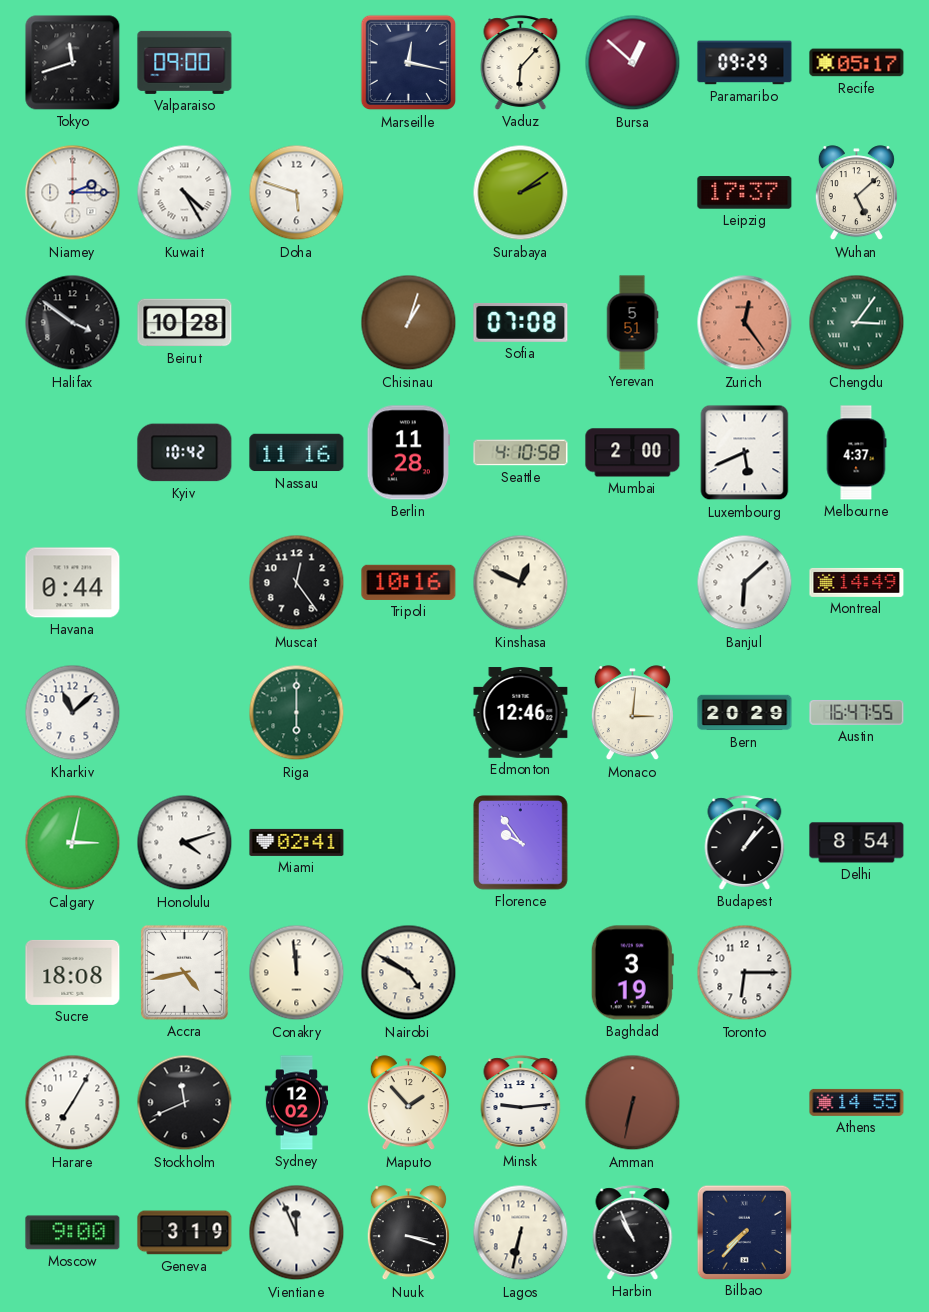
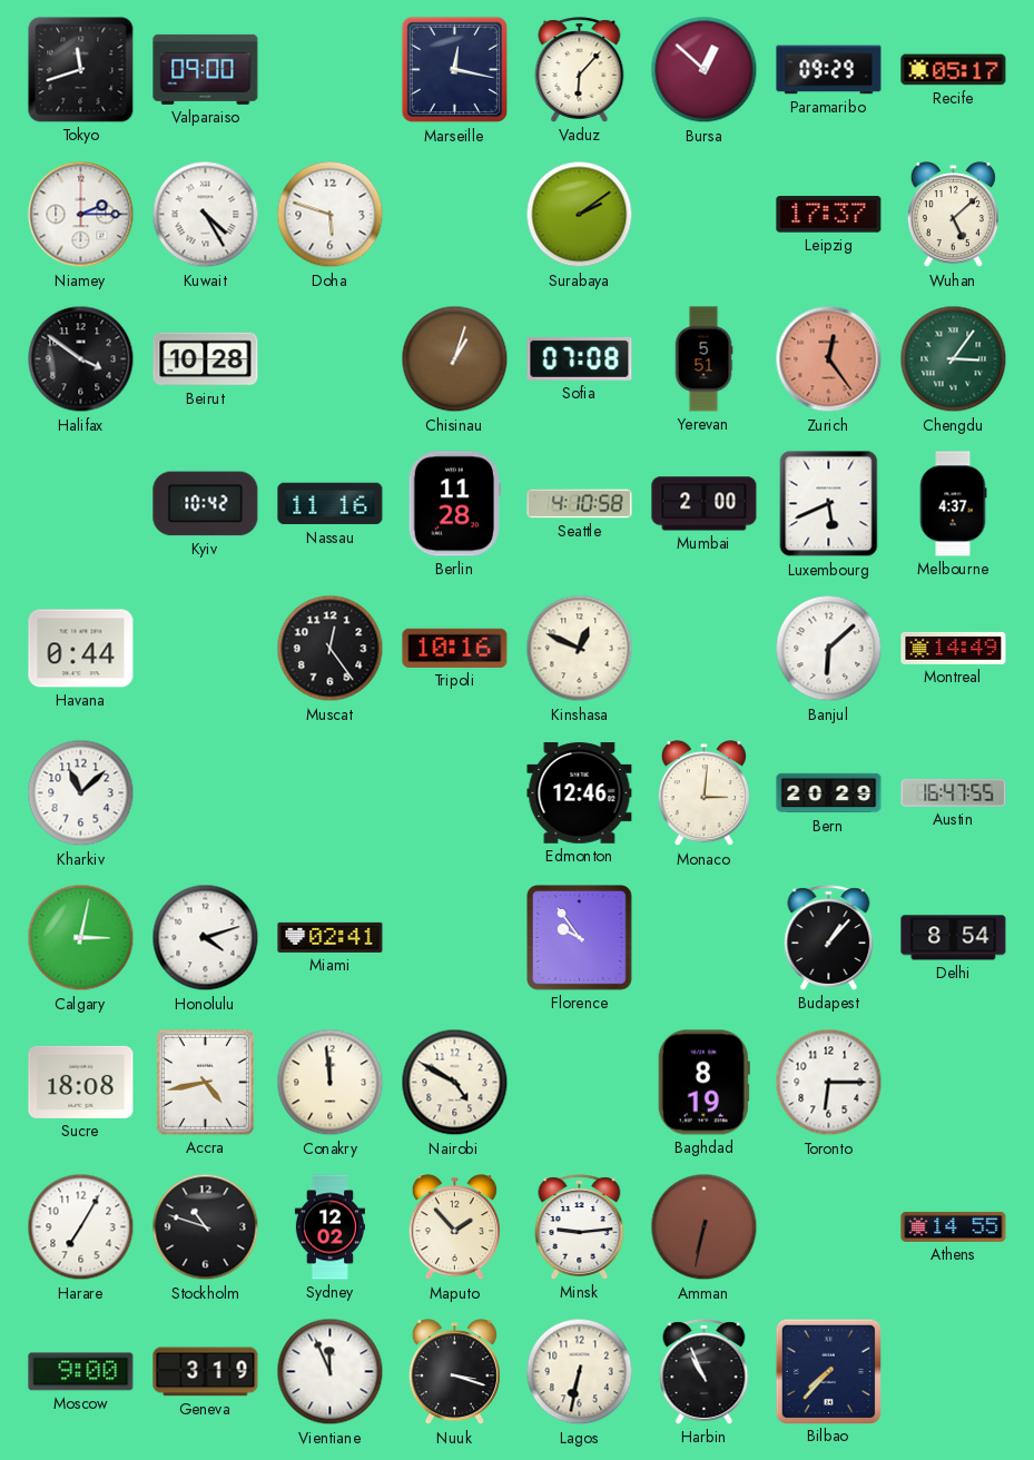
Riga: 6:00 -> none (297, 713)
Baghdad: 3:19 -> 8:19 (703, 1083)
Stockholm: 11:41 -> 10:48 (206, 1227)
